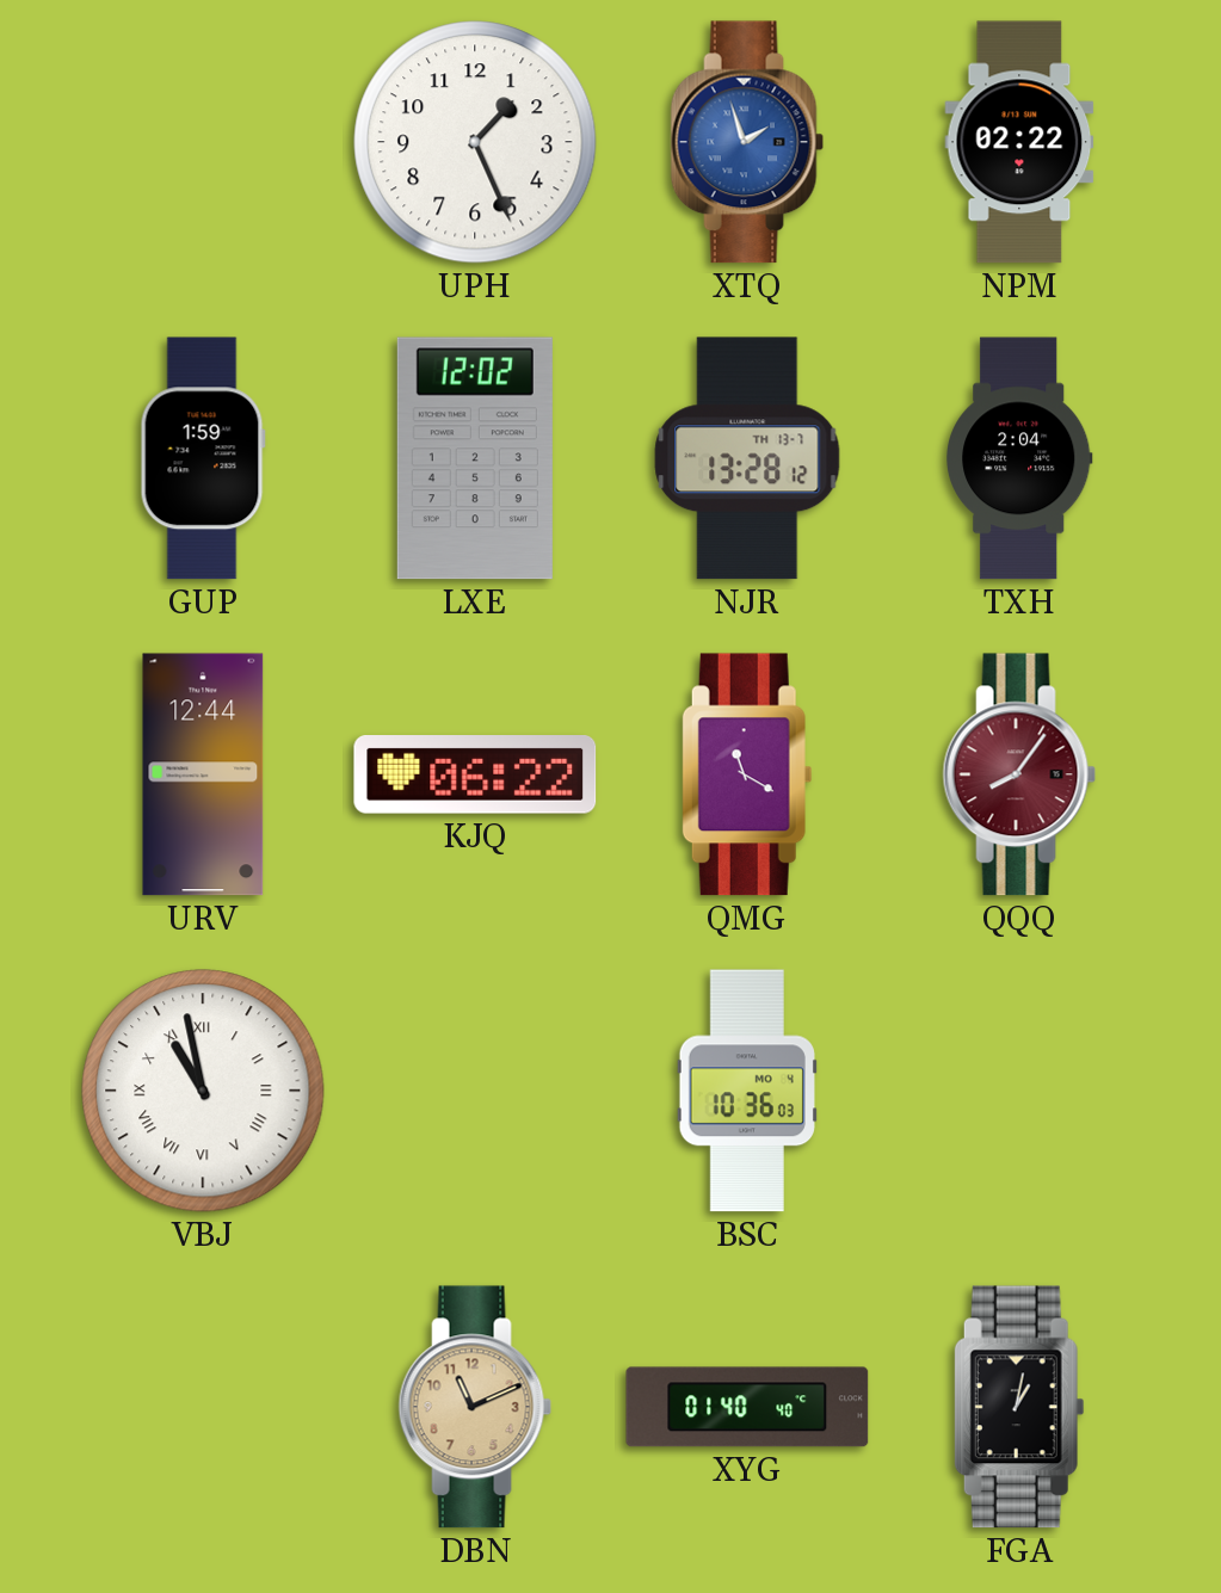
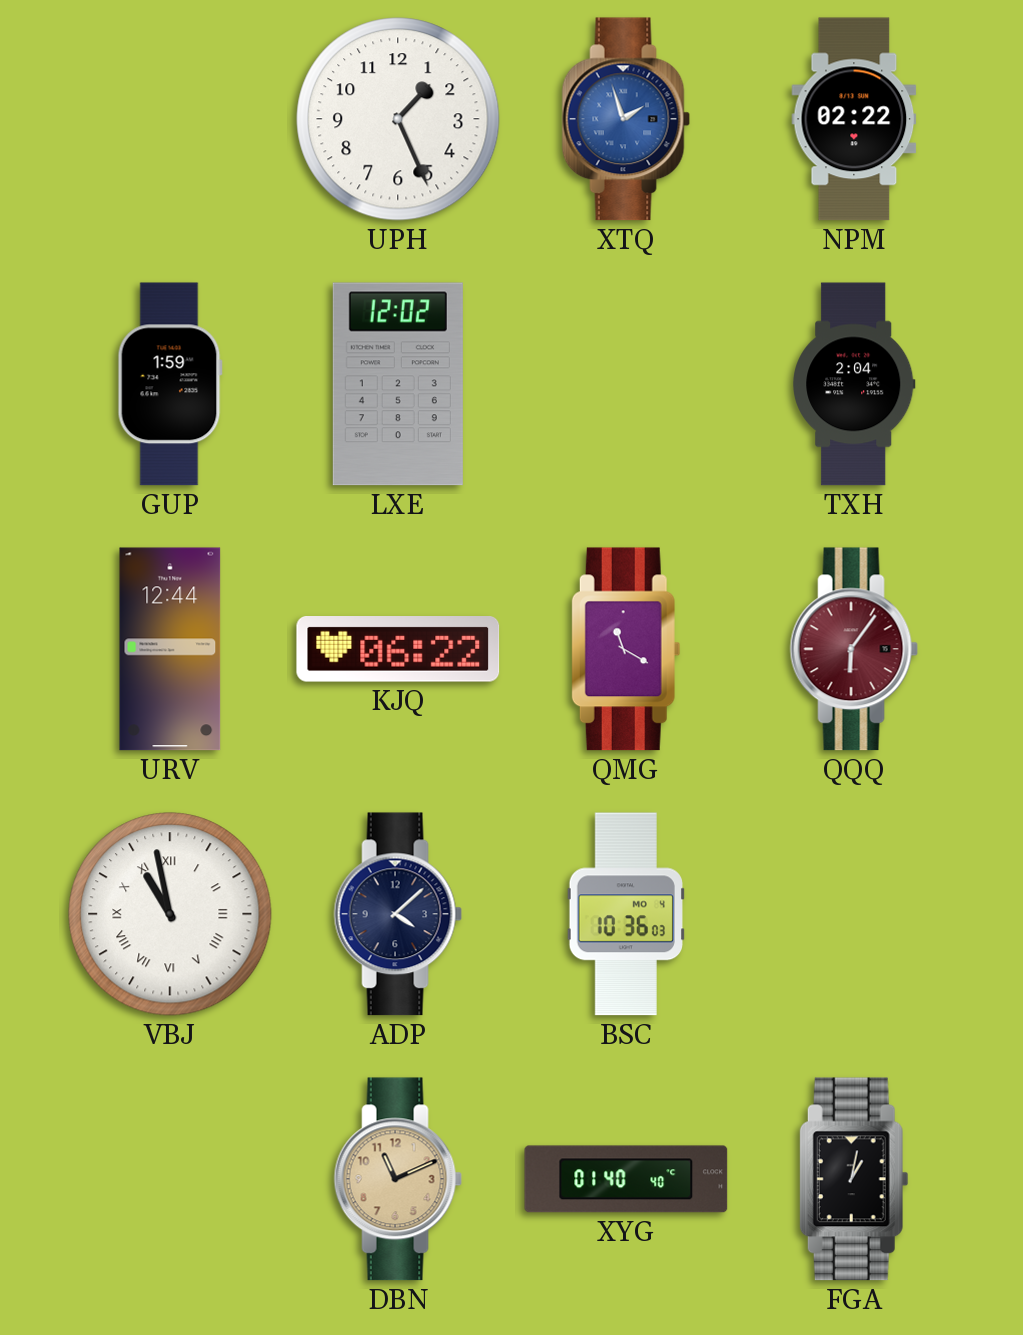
NJR: 13:28 -> none (747, 458)
QQQ: 8:06 -> 6:06 (854, 649)
ADP: none -> 4:08 (398, 914)
